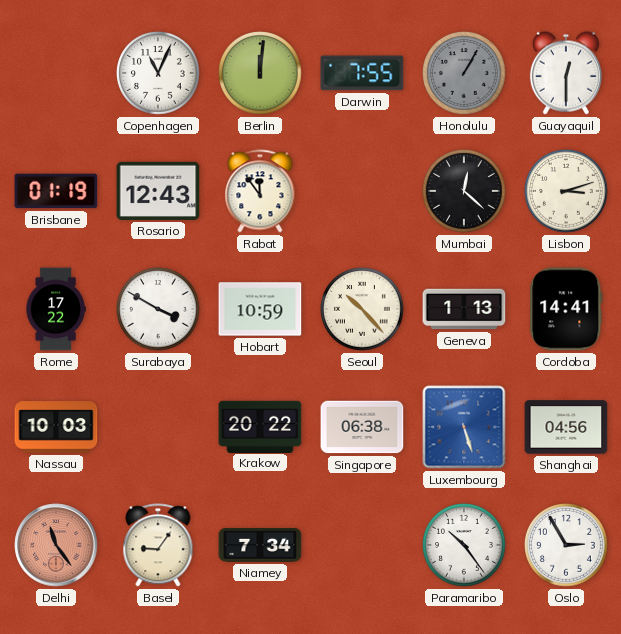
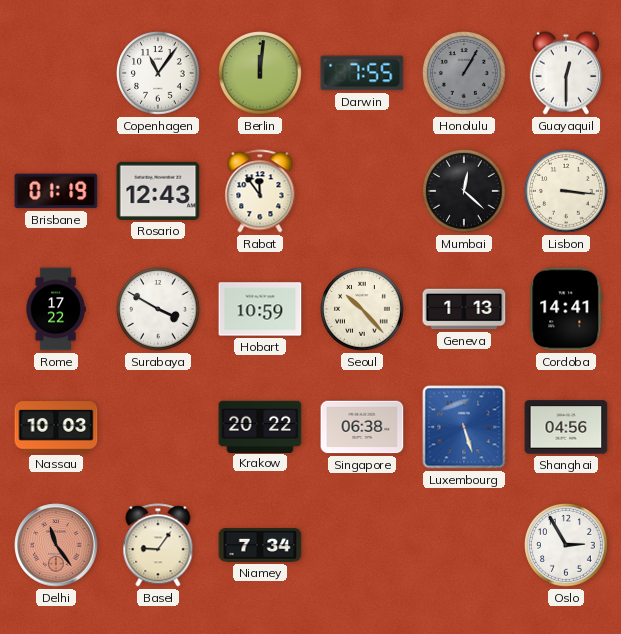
Copenhagen: 11:04 -> 11:06 (158, 73)
Lisbon: 3:12 -> 3:16 (566, 191)
Paramaribo: 10:24 -> none (464, 545)
